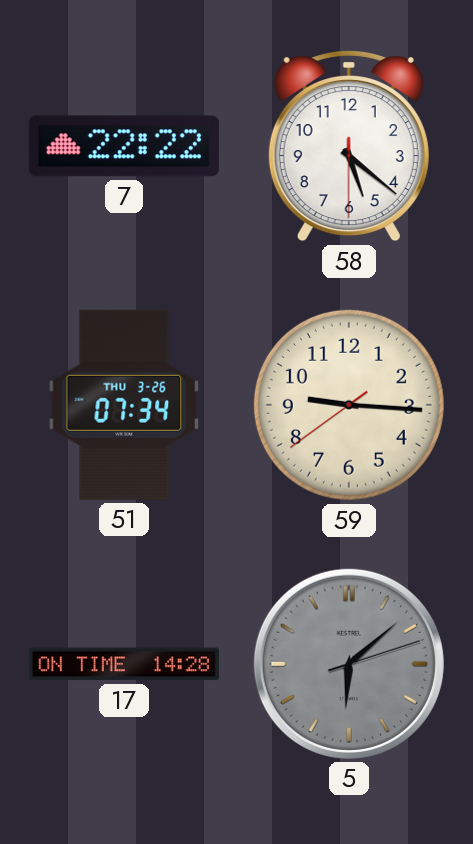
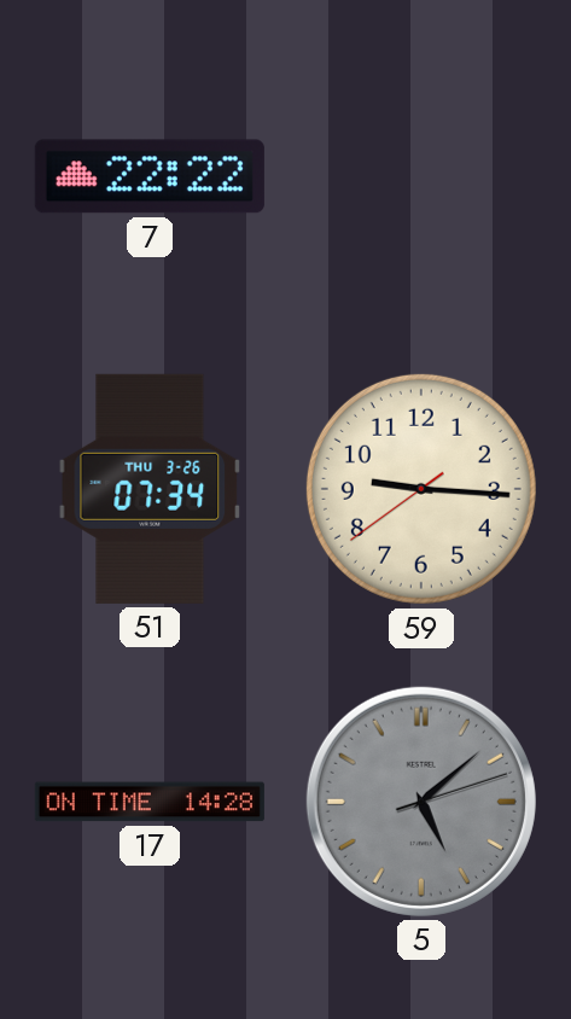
58: 5:21 -> none (349, 147)
5: 6:08 -> 5:08 (421, 802)
